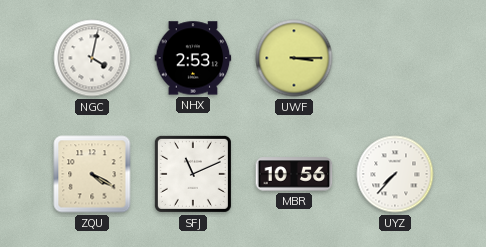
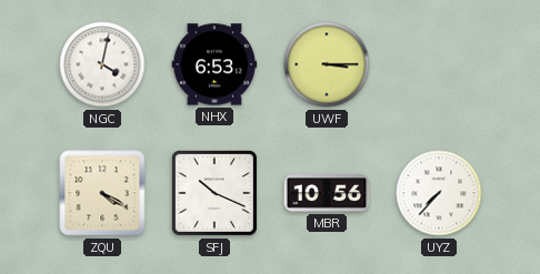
NHX: 2:53 -> 6:53 (214, 64)
SFJ: 11:11 -> 10:19 (214, 193)
